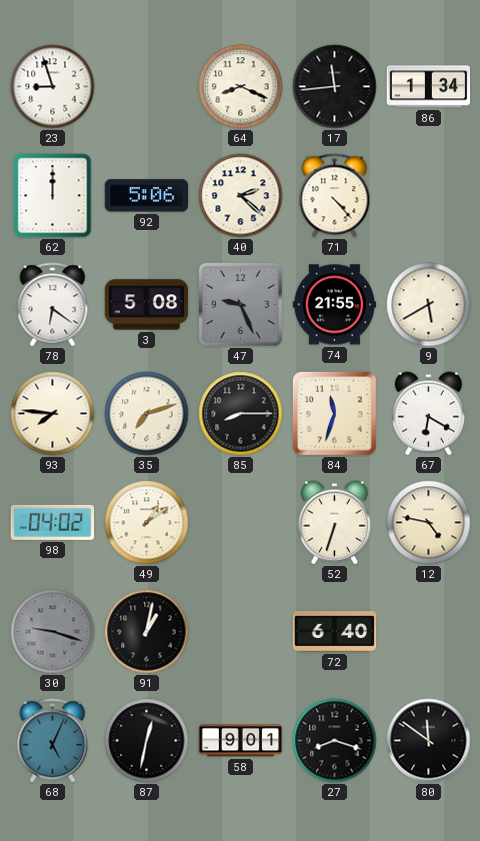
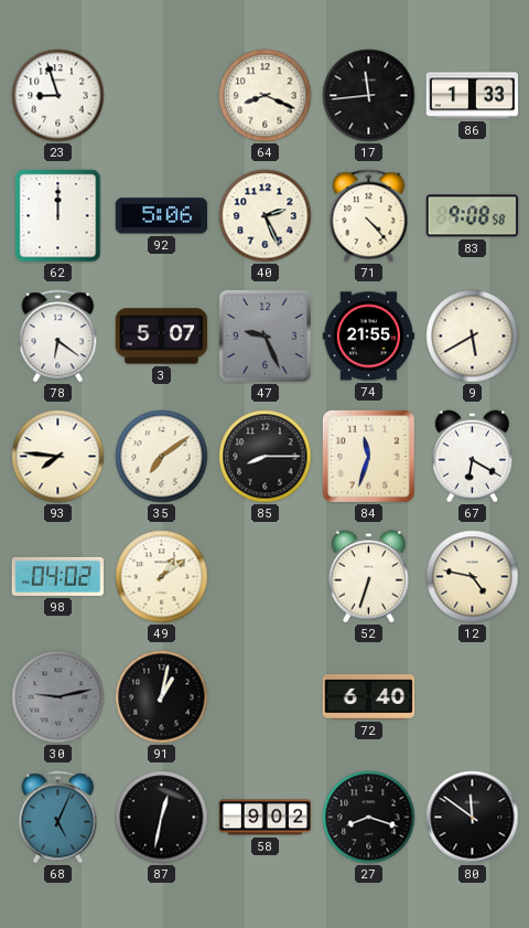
86: 1:34 -> 1:33 (473, 96)
40: 2:22 -> 2:26 (266, 216)
83: none -> 9:08 (473, 216)
3: 5:08 -> 5:07 (162, 337)
35: 7:12 -> 7:09 (162, 457)
30: 9:18 -> 9:13 (58, 697)
58: 9:01 -> 9:02 (266, 818)
